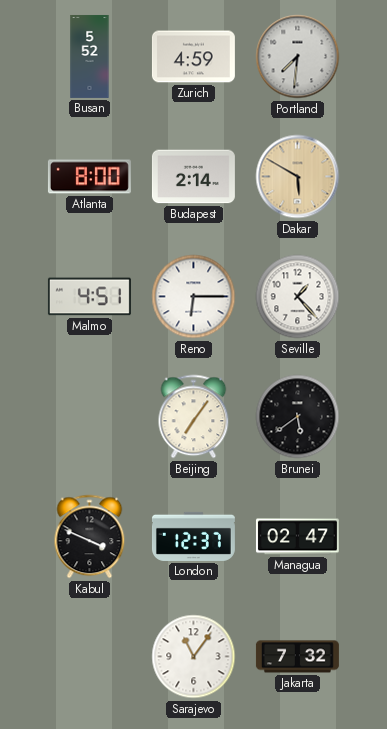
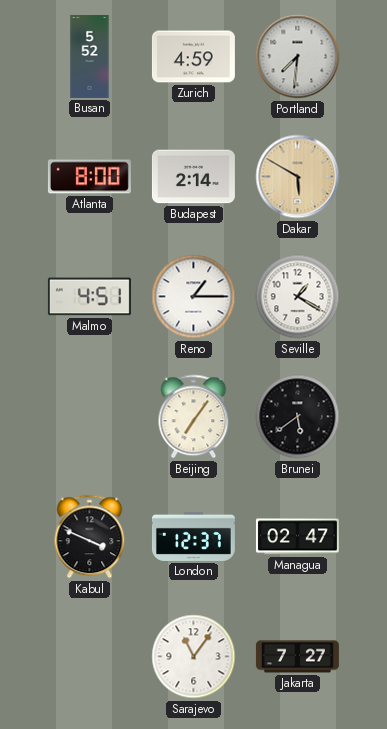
Reno: 6:15 -> 1:15 (194, 297)
Seville: 1:23 -> 1:20 (298, 297)
Jakarta: 7:32 -> 7:27 (297, 657)
